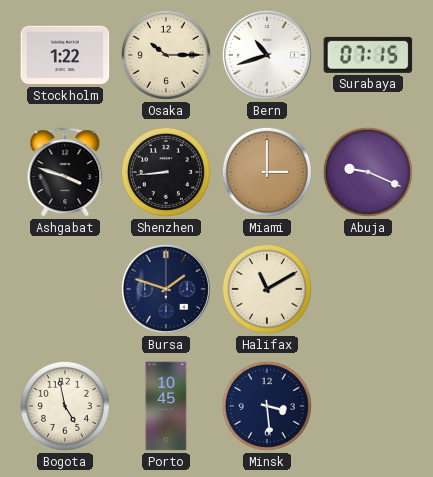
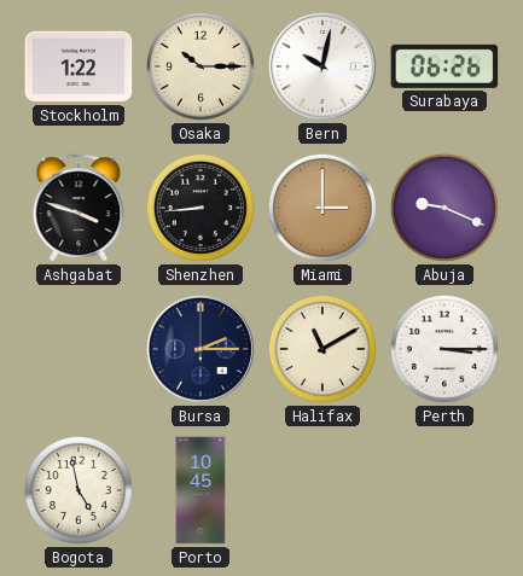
Bern: 10:42 -> 10:02 (322, 66)
Surabaya: 07:15 -> 06:26 (444, 66)
Bursa: 1:48 -> 2:15 (201, 349)
Perth: none -> 3:15 (444, 349)
Minsk: 3:29 -> none (267, 406)
